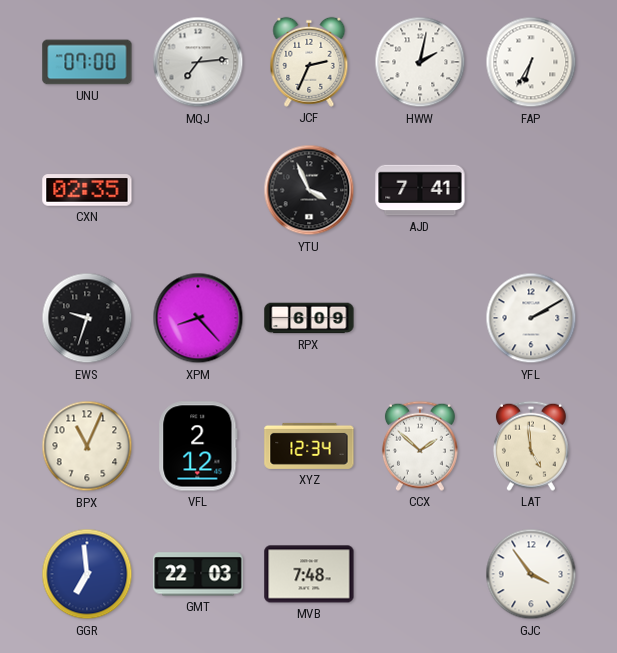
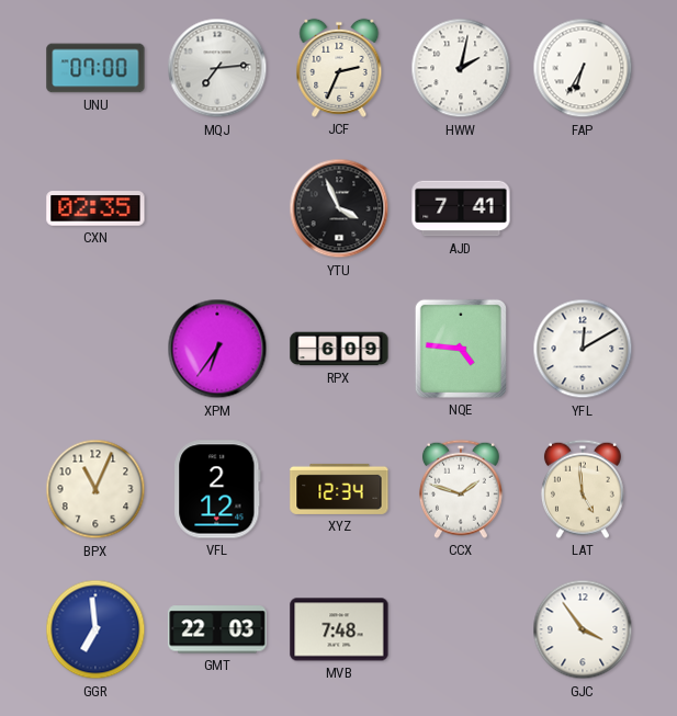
EWS: 9:33 -> none (87, 318)
XPM: 8:23 -> 6:36 (217, 349)
NQE: none -> 4:46 (461, 349)
YFL: 2:10 -> 12:10 (583, 349)
CCX: 1:52 -> 1:48 (461, 489)
